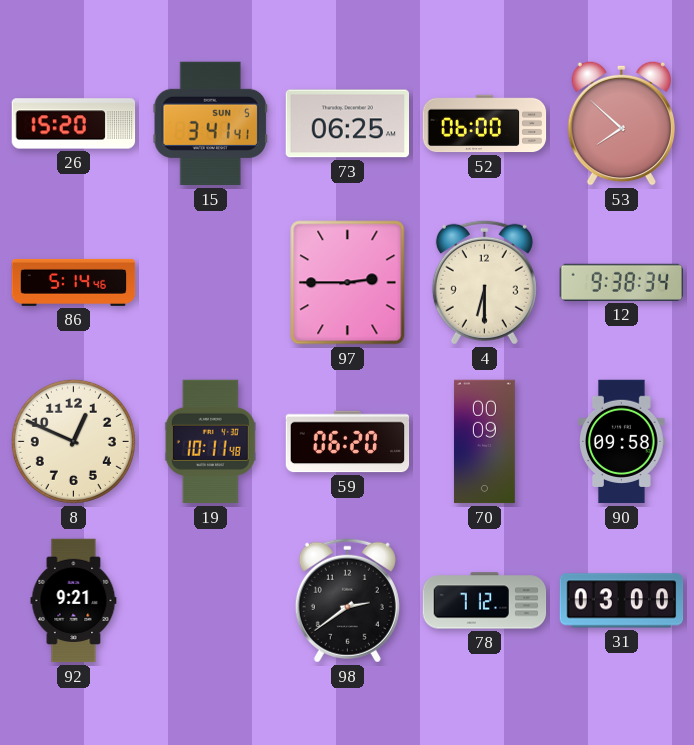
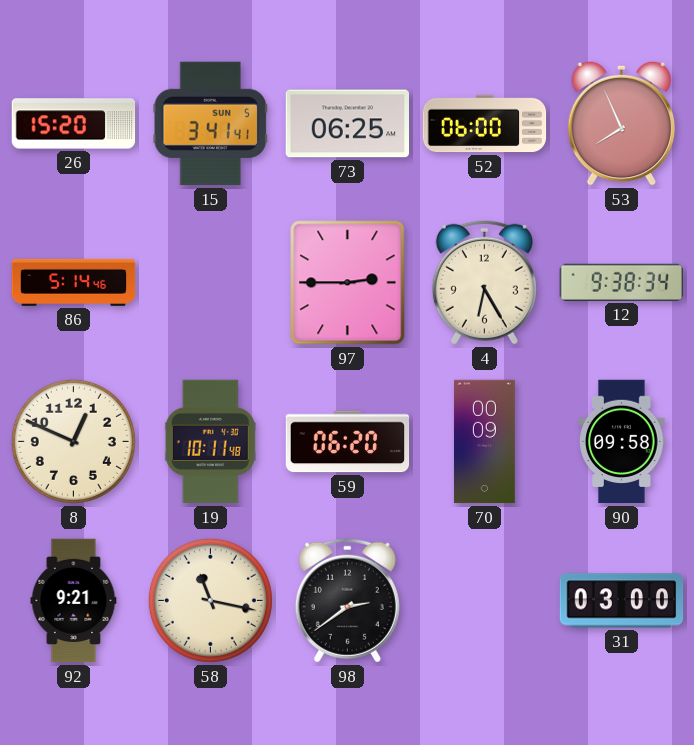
53: 7:52 -> 7:56 (621, 123)
4: 6:30 -> 6:25 (484, 282)
58: none -> 11:17 (210, 600)
78: 7:12 -> none (485, 601)
